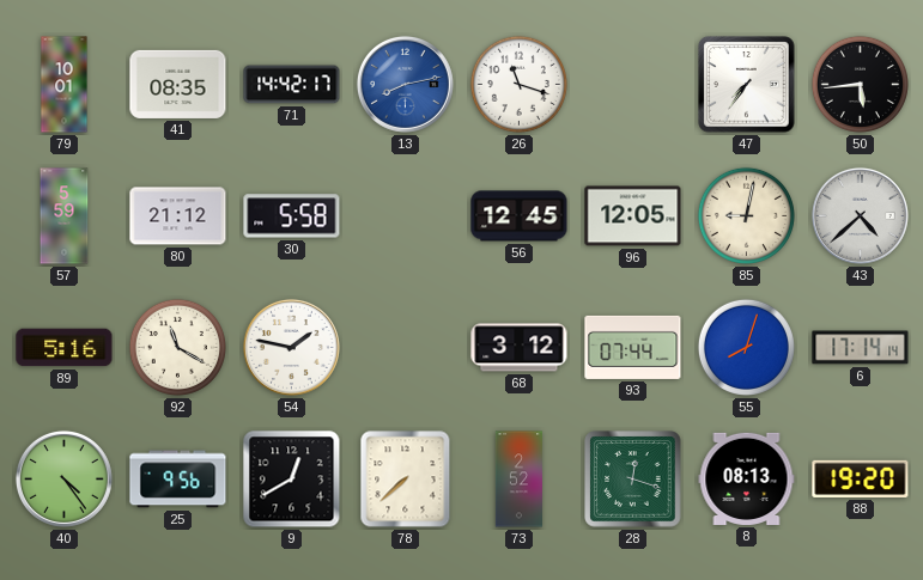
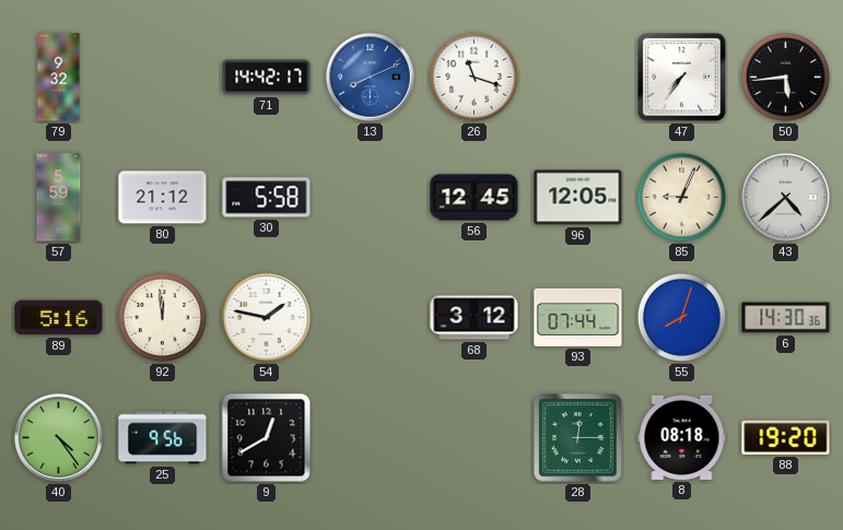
79: 10:01 -> 9:32 (59, 78)
41: 08:35 -> none (178, 84)
13: 8:13 -> 8:11 (370, 76)
85: 9:02 -> 9:04 (681, 197)
92: 11:20 -> 11:59 (162, 317)
6: 17:14 -> 14:30 (786, 318)
78: 7:38 -> none (406, 480)
73: 2:52 -> none (518, 480)
28: 12:18 -> 12:15 (578, 438)
8: 08:13 -> 08:18 (682, 437)
